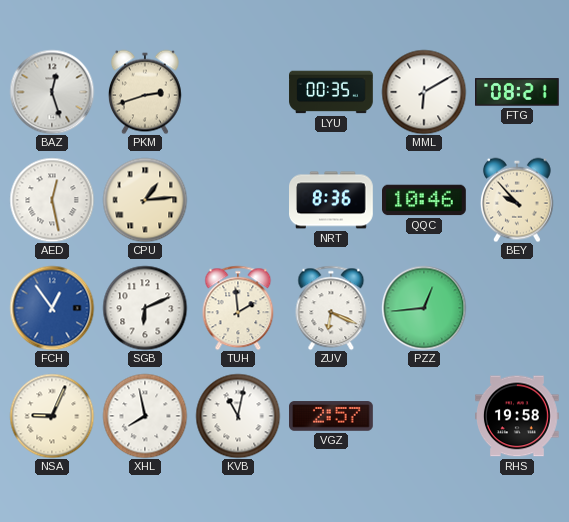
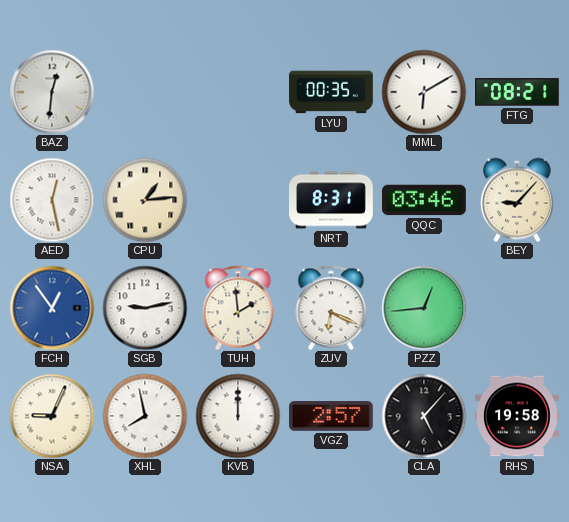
BAZ: 12:27 -> 12:31 (52, 92)
PKM: 2:42 -> none (146, 92)
NRT: 8:36 -> 8:31 (331, 200)
QQC: 10:46 -> 03:46 (425, 200)
BEY: 9:53 -> 9:07 (518, 200)
SGB: 6:11 -> 9:13 (145, 308)
KVB: 11:02 -> 12:00 (238, 416)
CLA: none -> 5:07 (424, 416)
